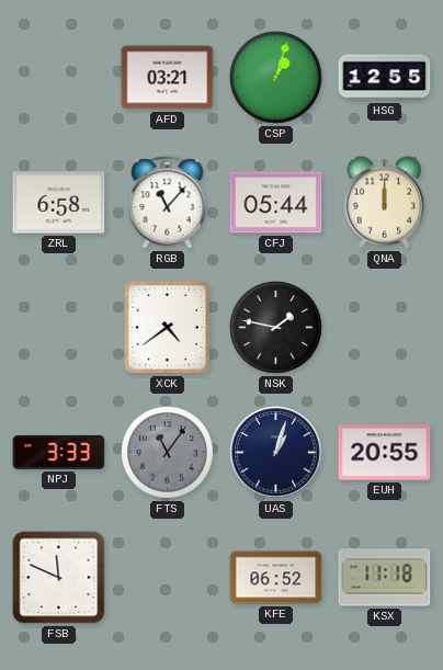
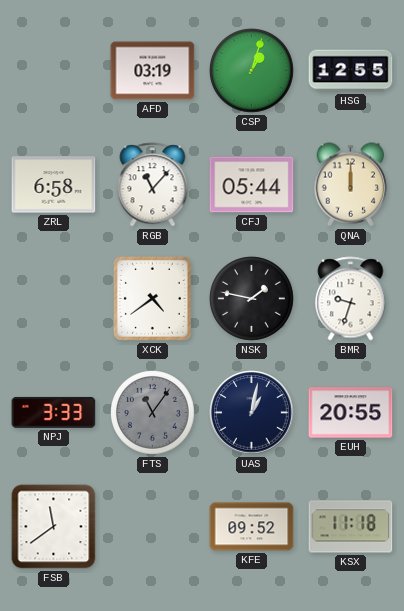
AFD: 03:21 -> 03:19 (153, 71)
BMR: none -> 9:33 (351, 299)
UAS: 1:03 -> 1:02 (252, 413)
FSB: 11:49 -> 11:39 (54, 527)
KFE: 06:52 -> 09:52 (252, 527)
